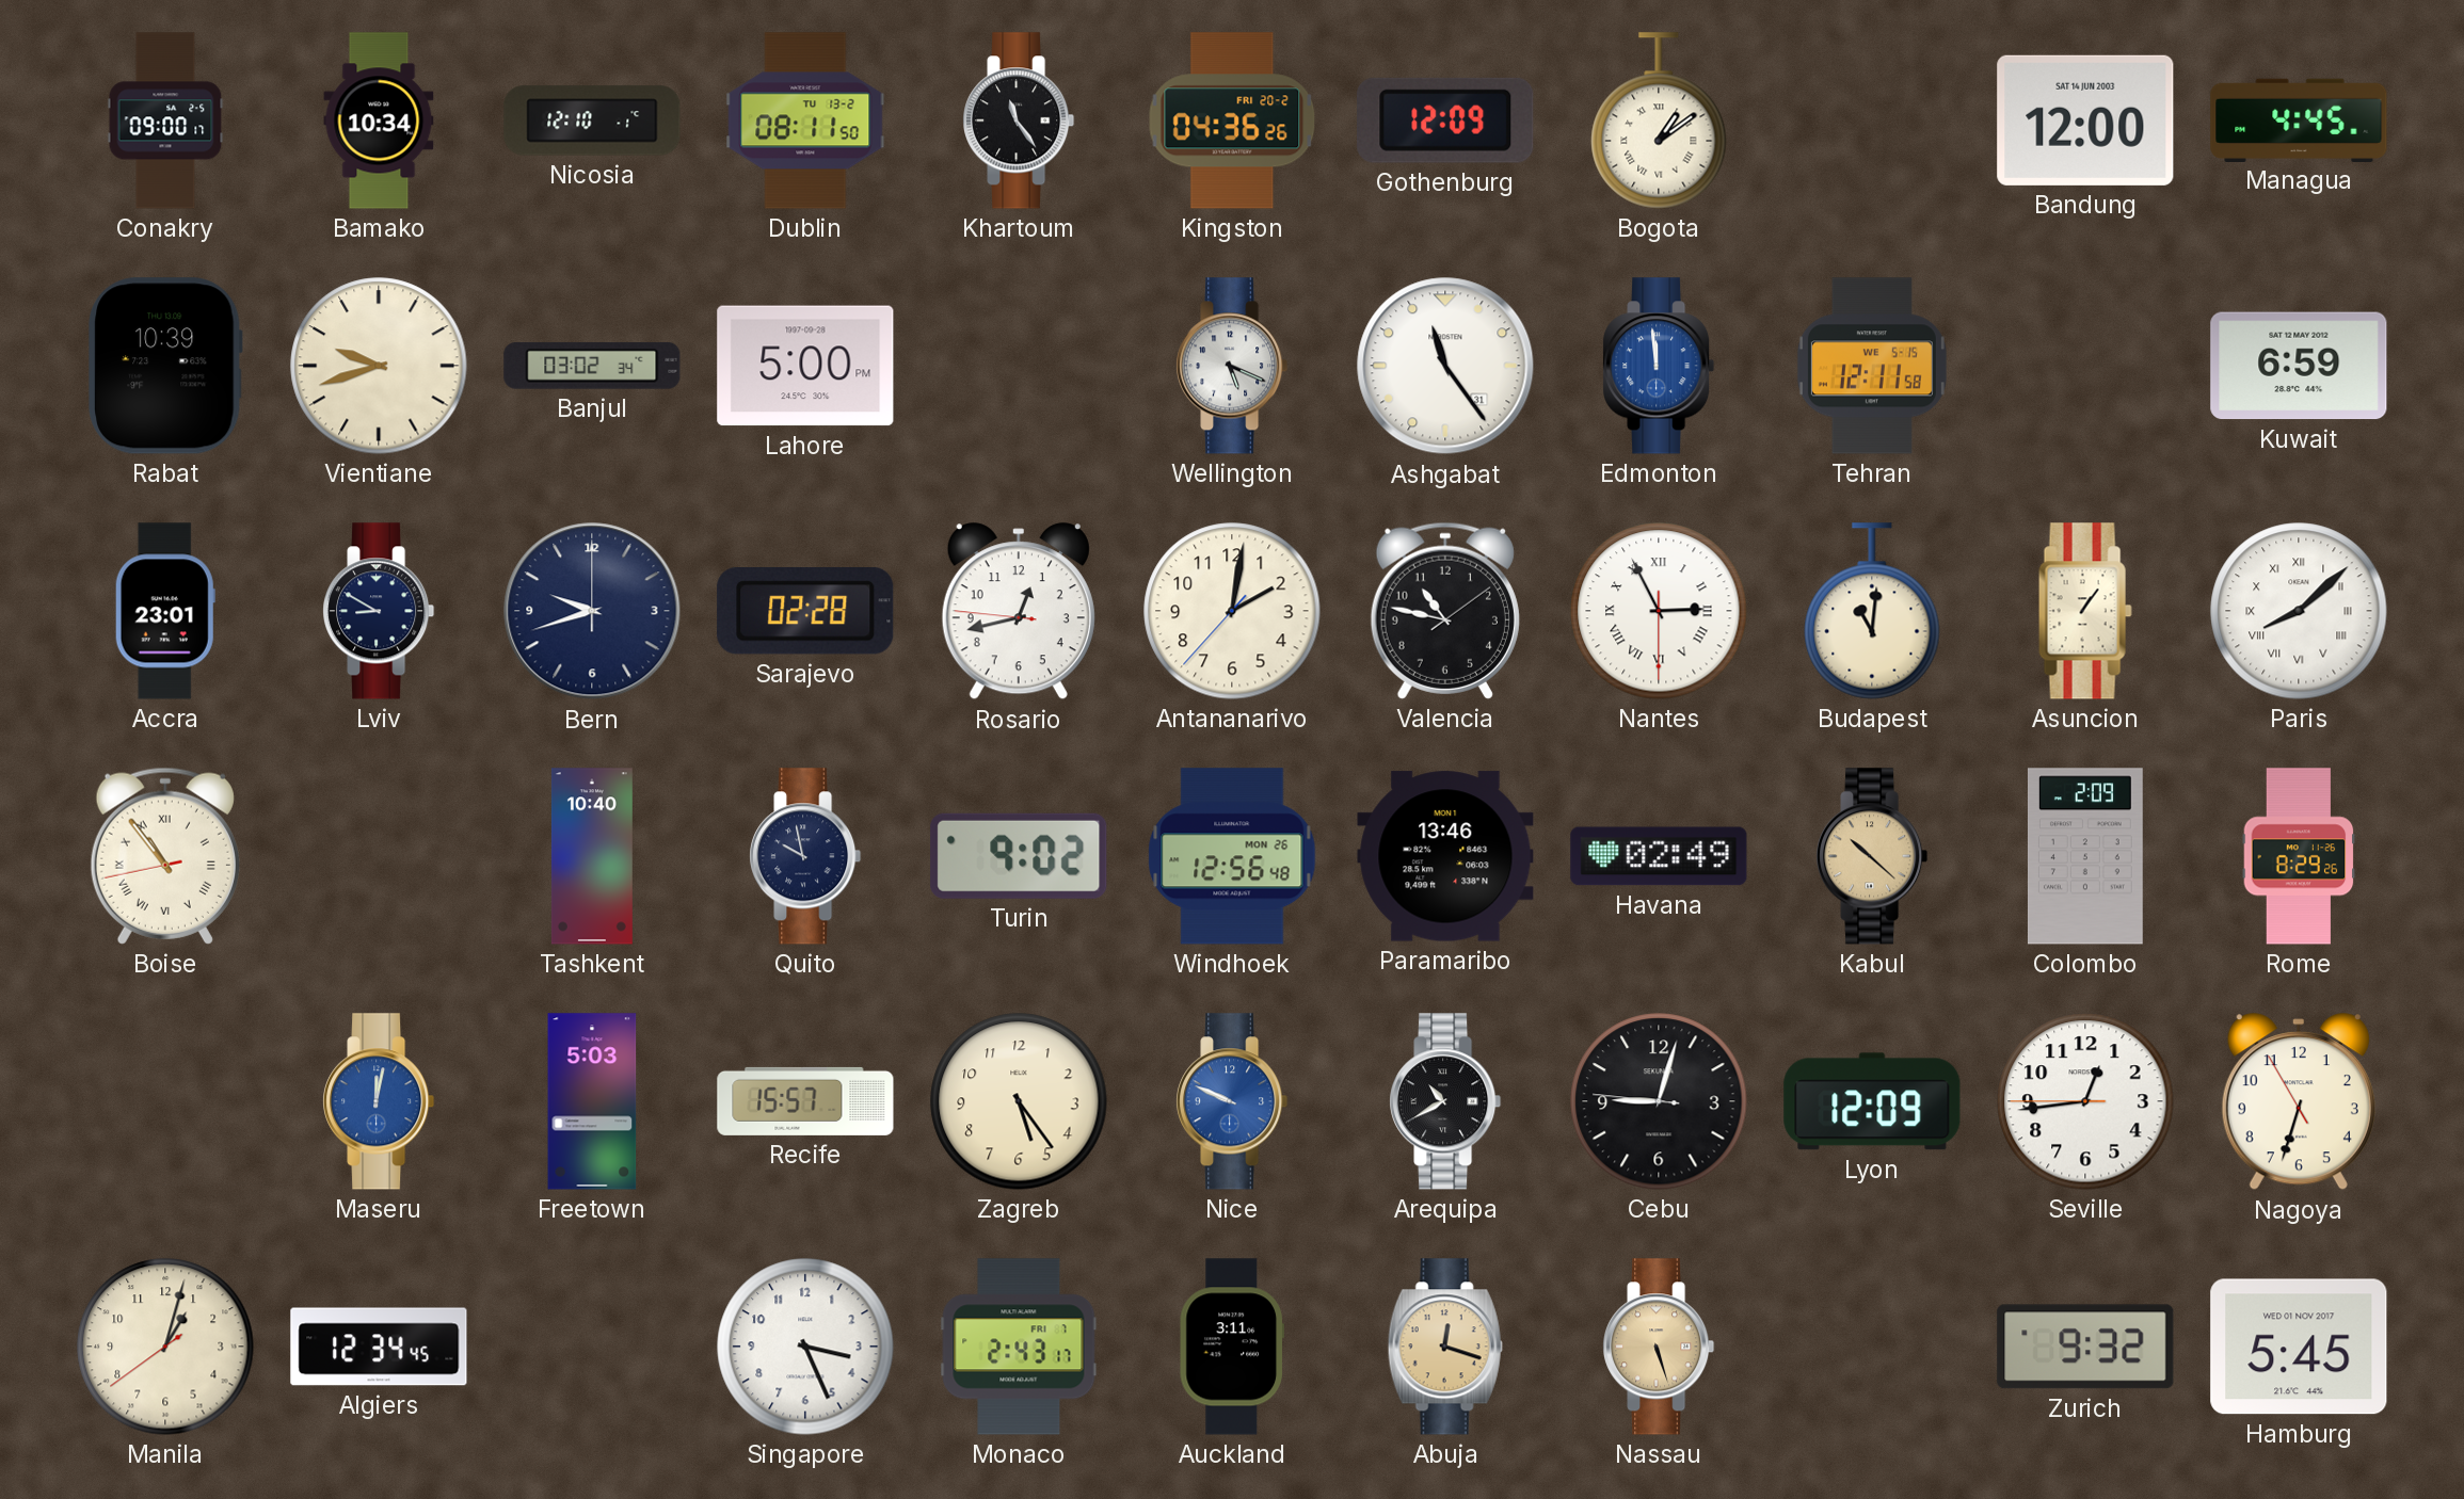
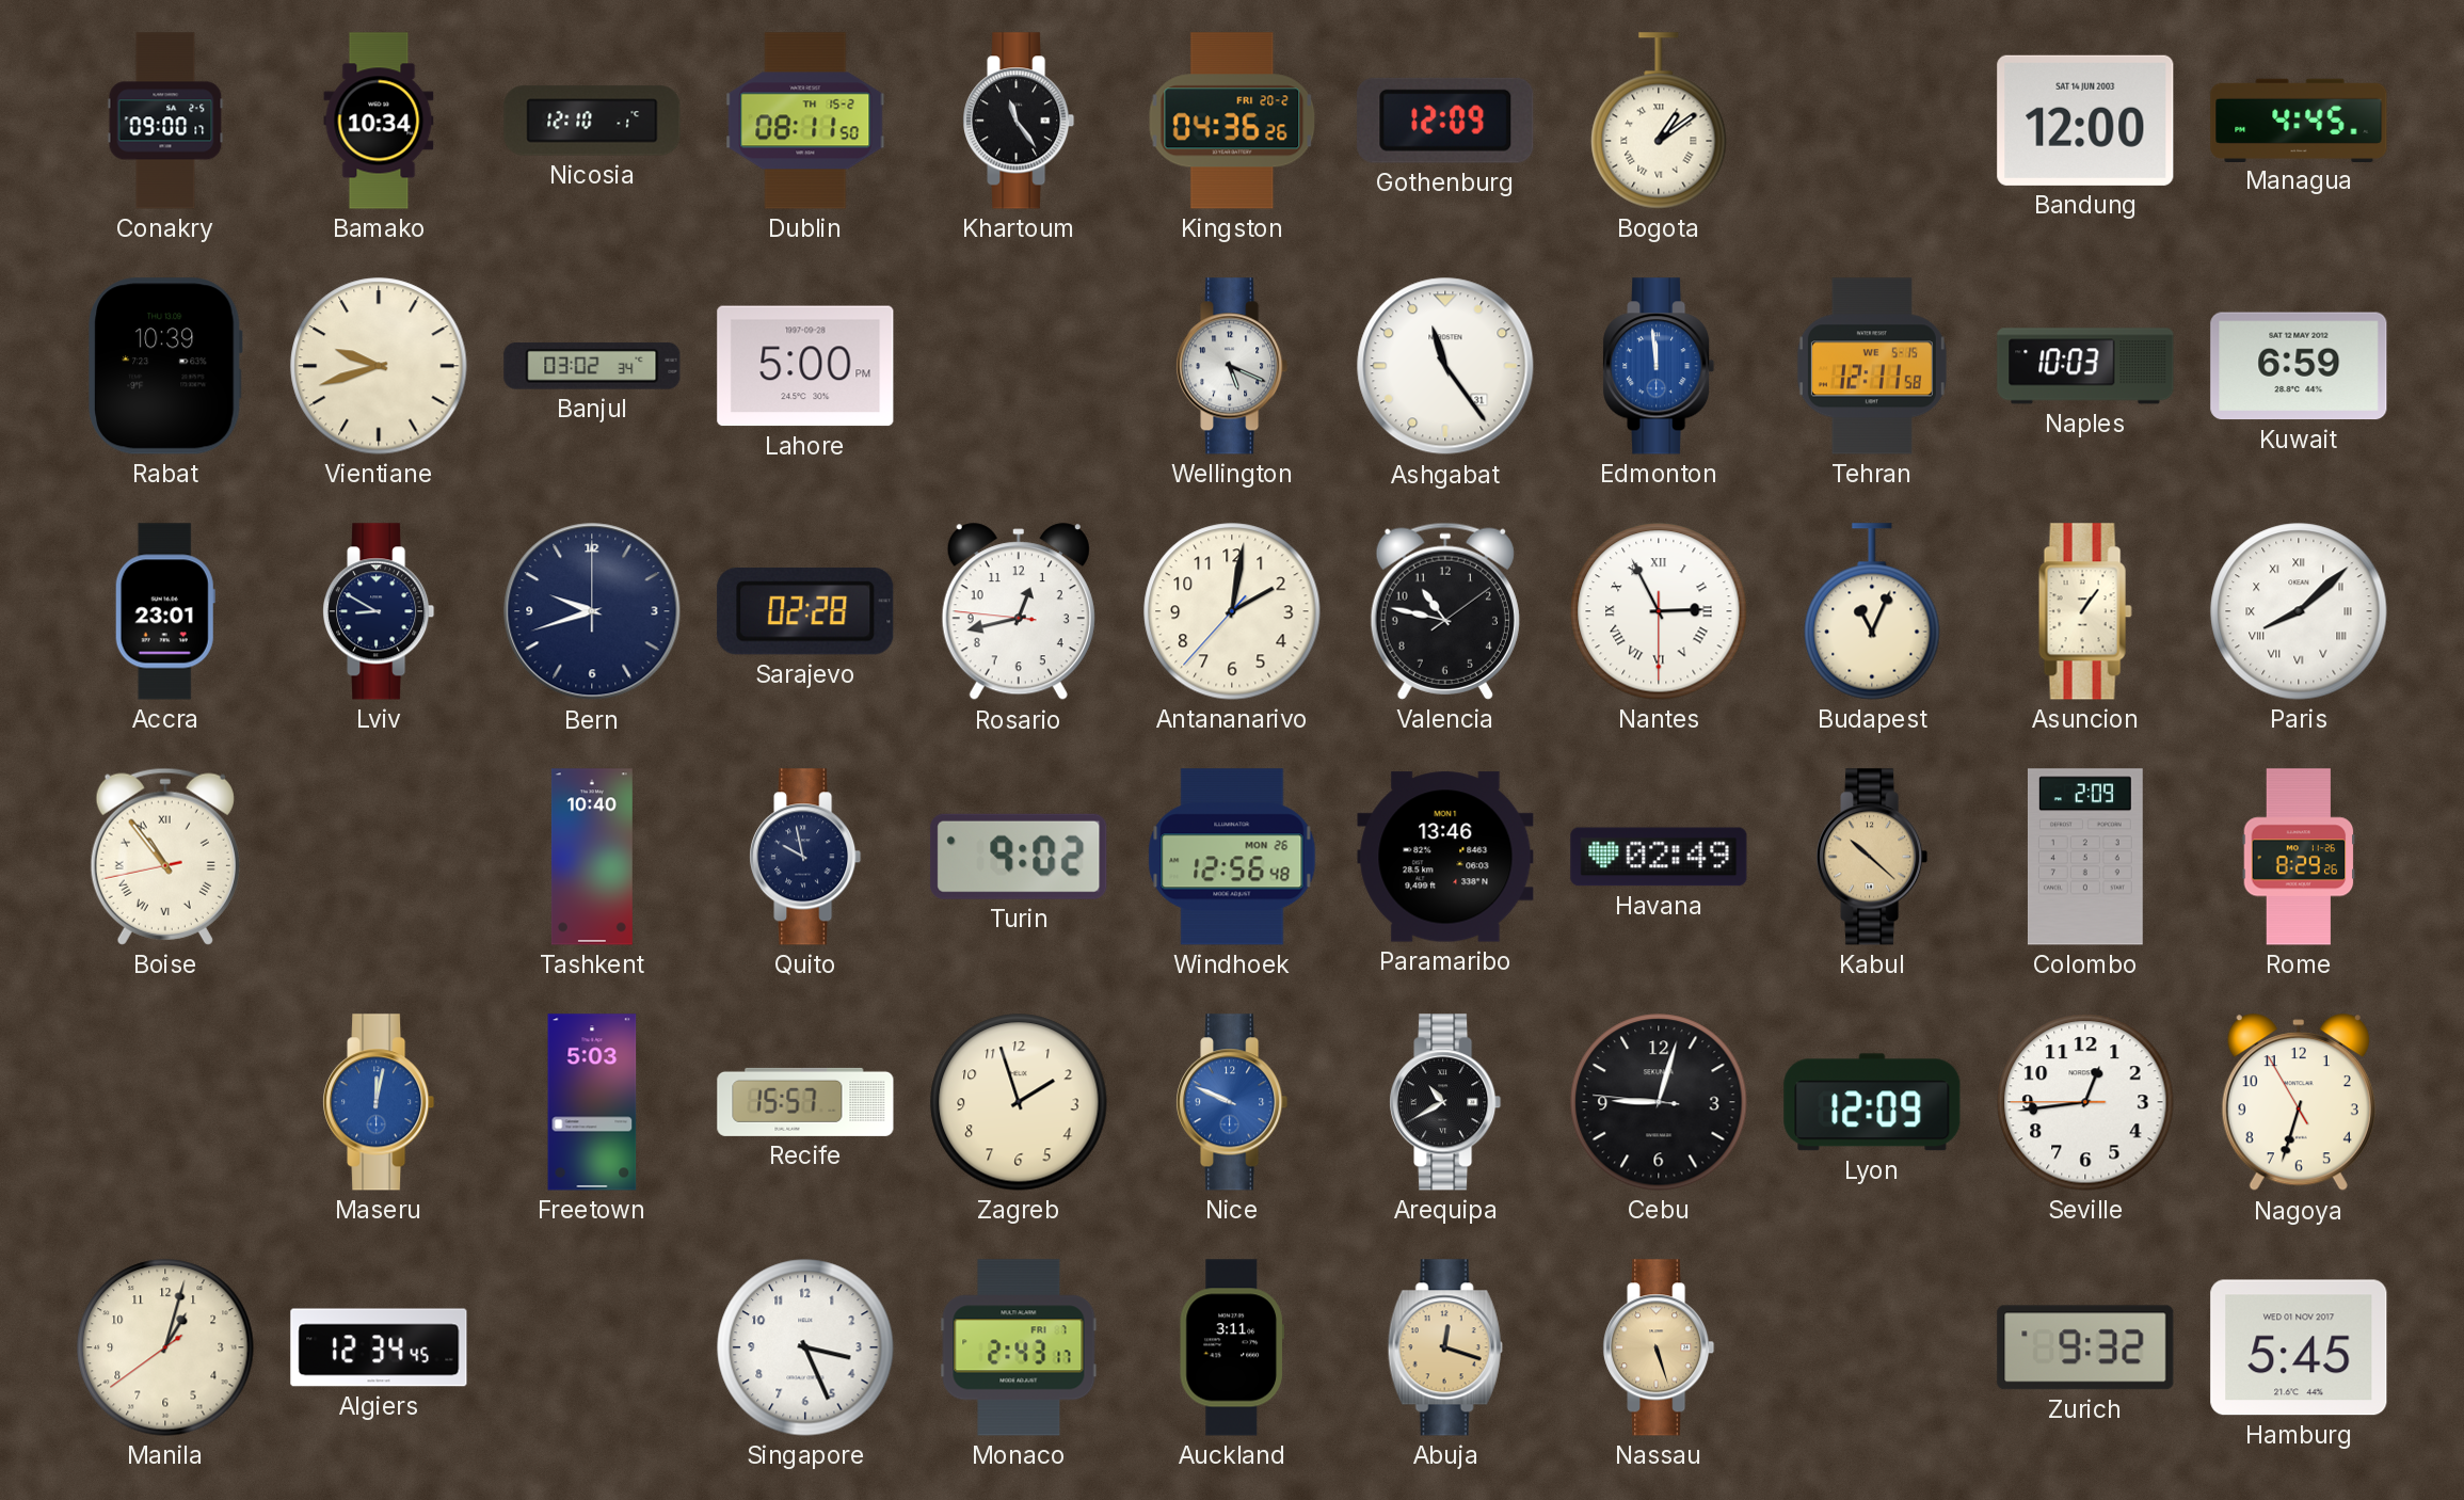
Dublin date: TU 13-2 -> TH 15-2 (805, 121)
Naples: none -> 10:03 (2085, 366)
Budapest: 11:01 -> 11:04 (1872, 611)
Zagreb: 5:24 -> 1:57 (1019, 1102)
